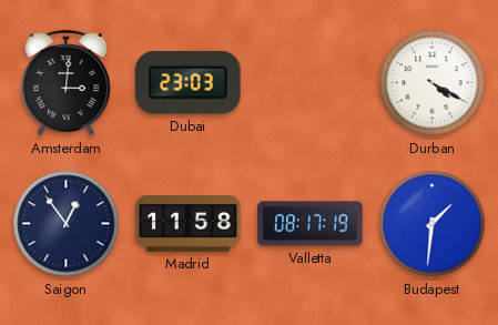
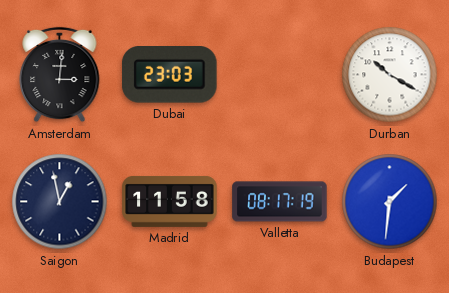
Durban: 4:20 -> 10:20 (390, 75)
Saigon: 12:54 -> 12:58 (60, 202)
